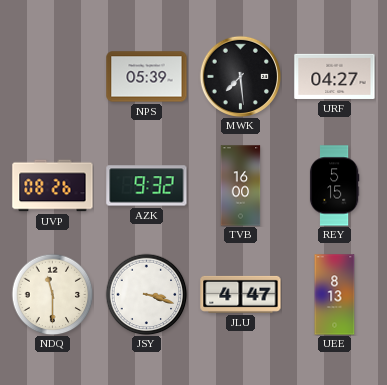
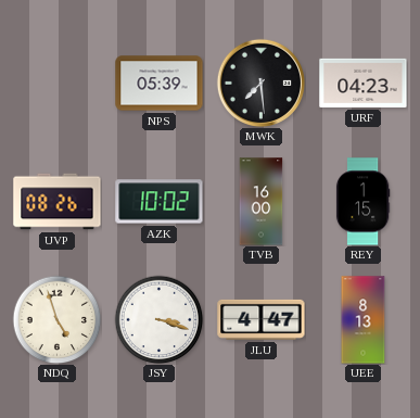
URF: 04:27 -> 04:23 (364, 83)
AZK: 9:32 -> 10:02 (160, 202)
REY: 5:15 -> 1:15 (362, 202)
NDQ: 11:30 -> 4:57 (56, 319)
